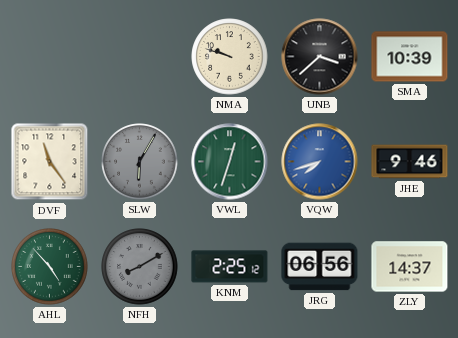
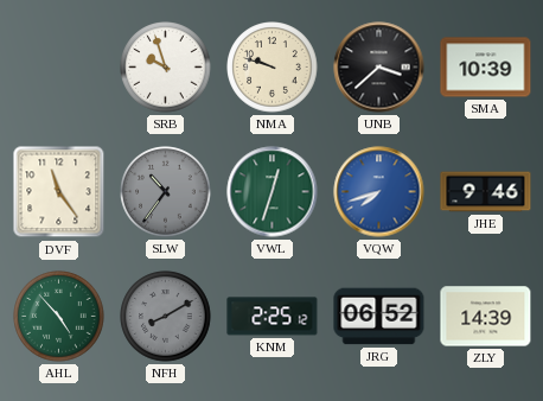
SRB: none -> 9:57 (166, 68)
SLW: 6:05 -> 10:36 (166, 192)
JRG: 06:56 -> 06:52 (379, 317)
ZLY: 14:37 -> 14:39 (486, 317)
